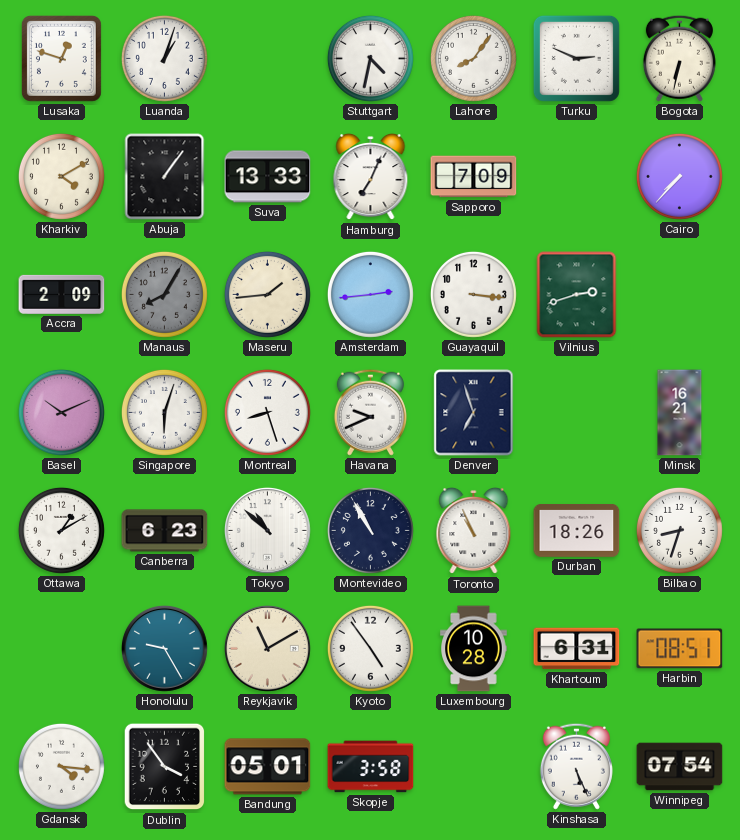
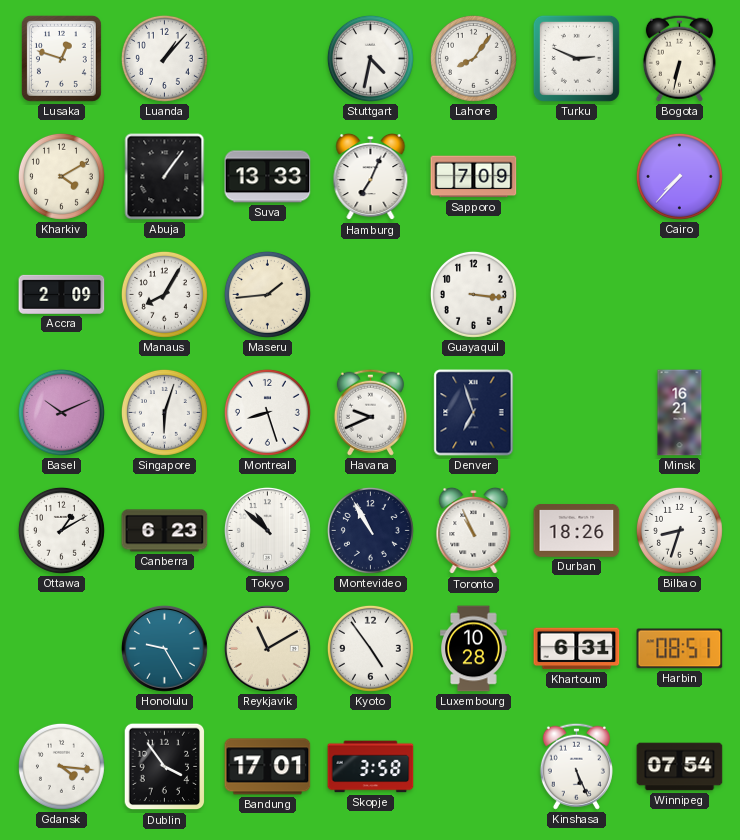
Luanda: 1:03 -> 1:07 (164, 58)
Manaus dial: grey -> white (164, 294)
Amsterdam: 2:44 -> none (370, 294)
Vilnius: 2:42 -> none (577, 295)
Bandung: 05:01 -> 17:01 (268, 767)
